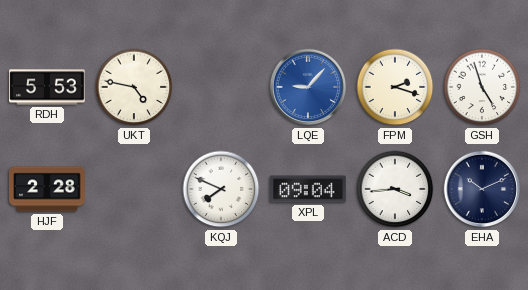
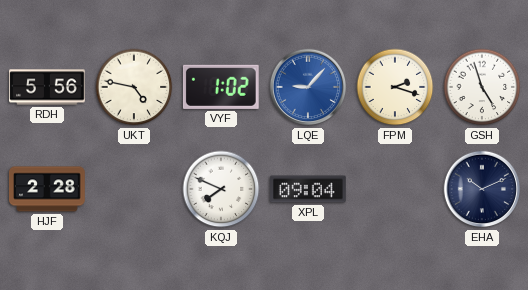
RDH: 5:53 -> 5:56 (47, 87)
VYF: none -> 1:02 (221, 87)
ACD: 3:44 -> none (395, 189)
